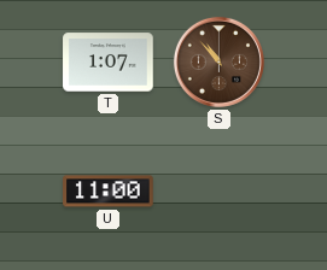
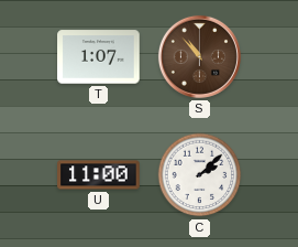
C: none -> 2:08 (200, 175)
